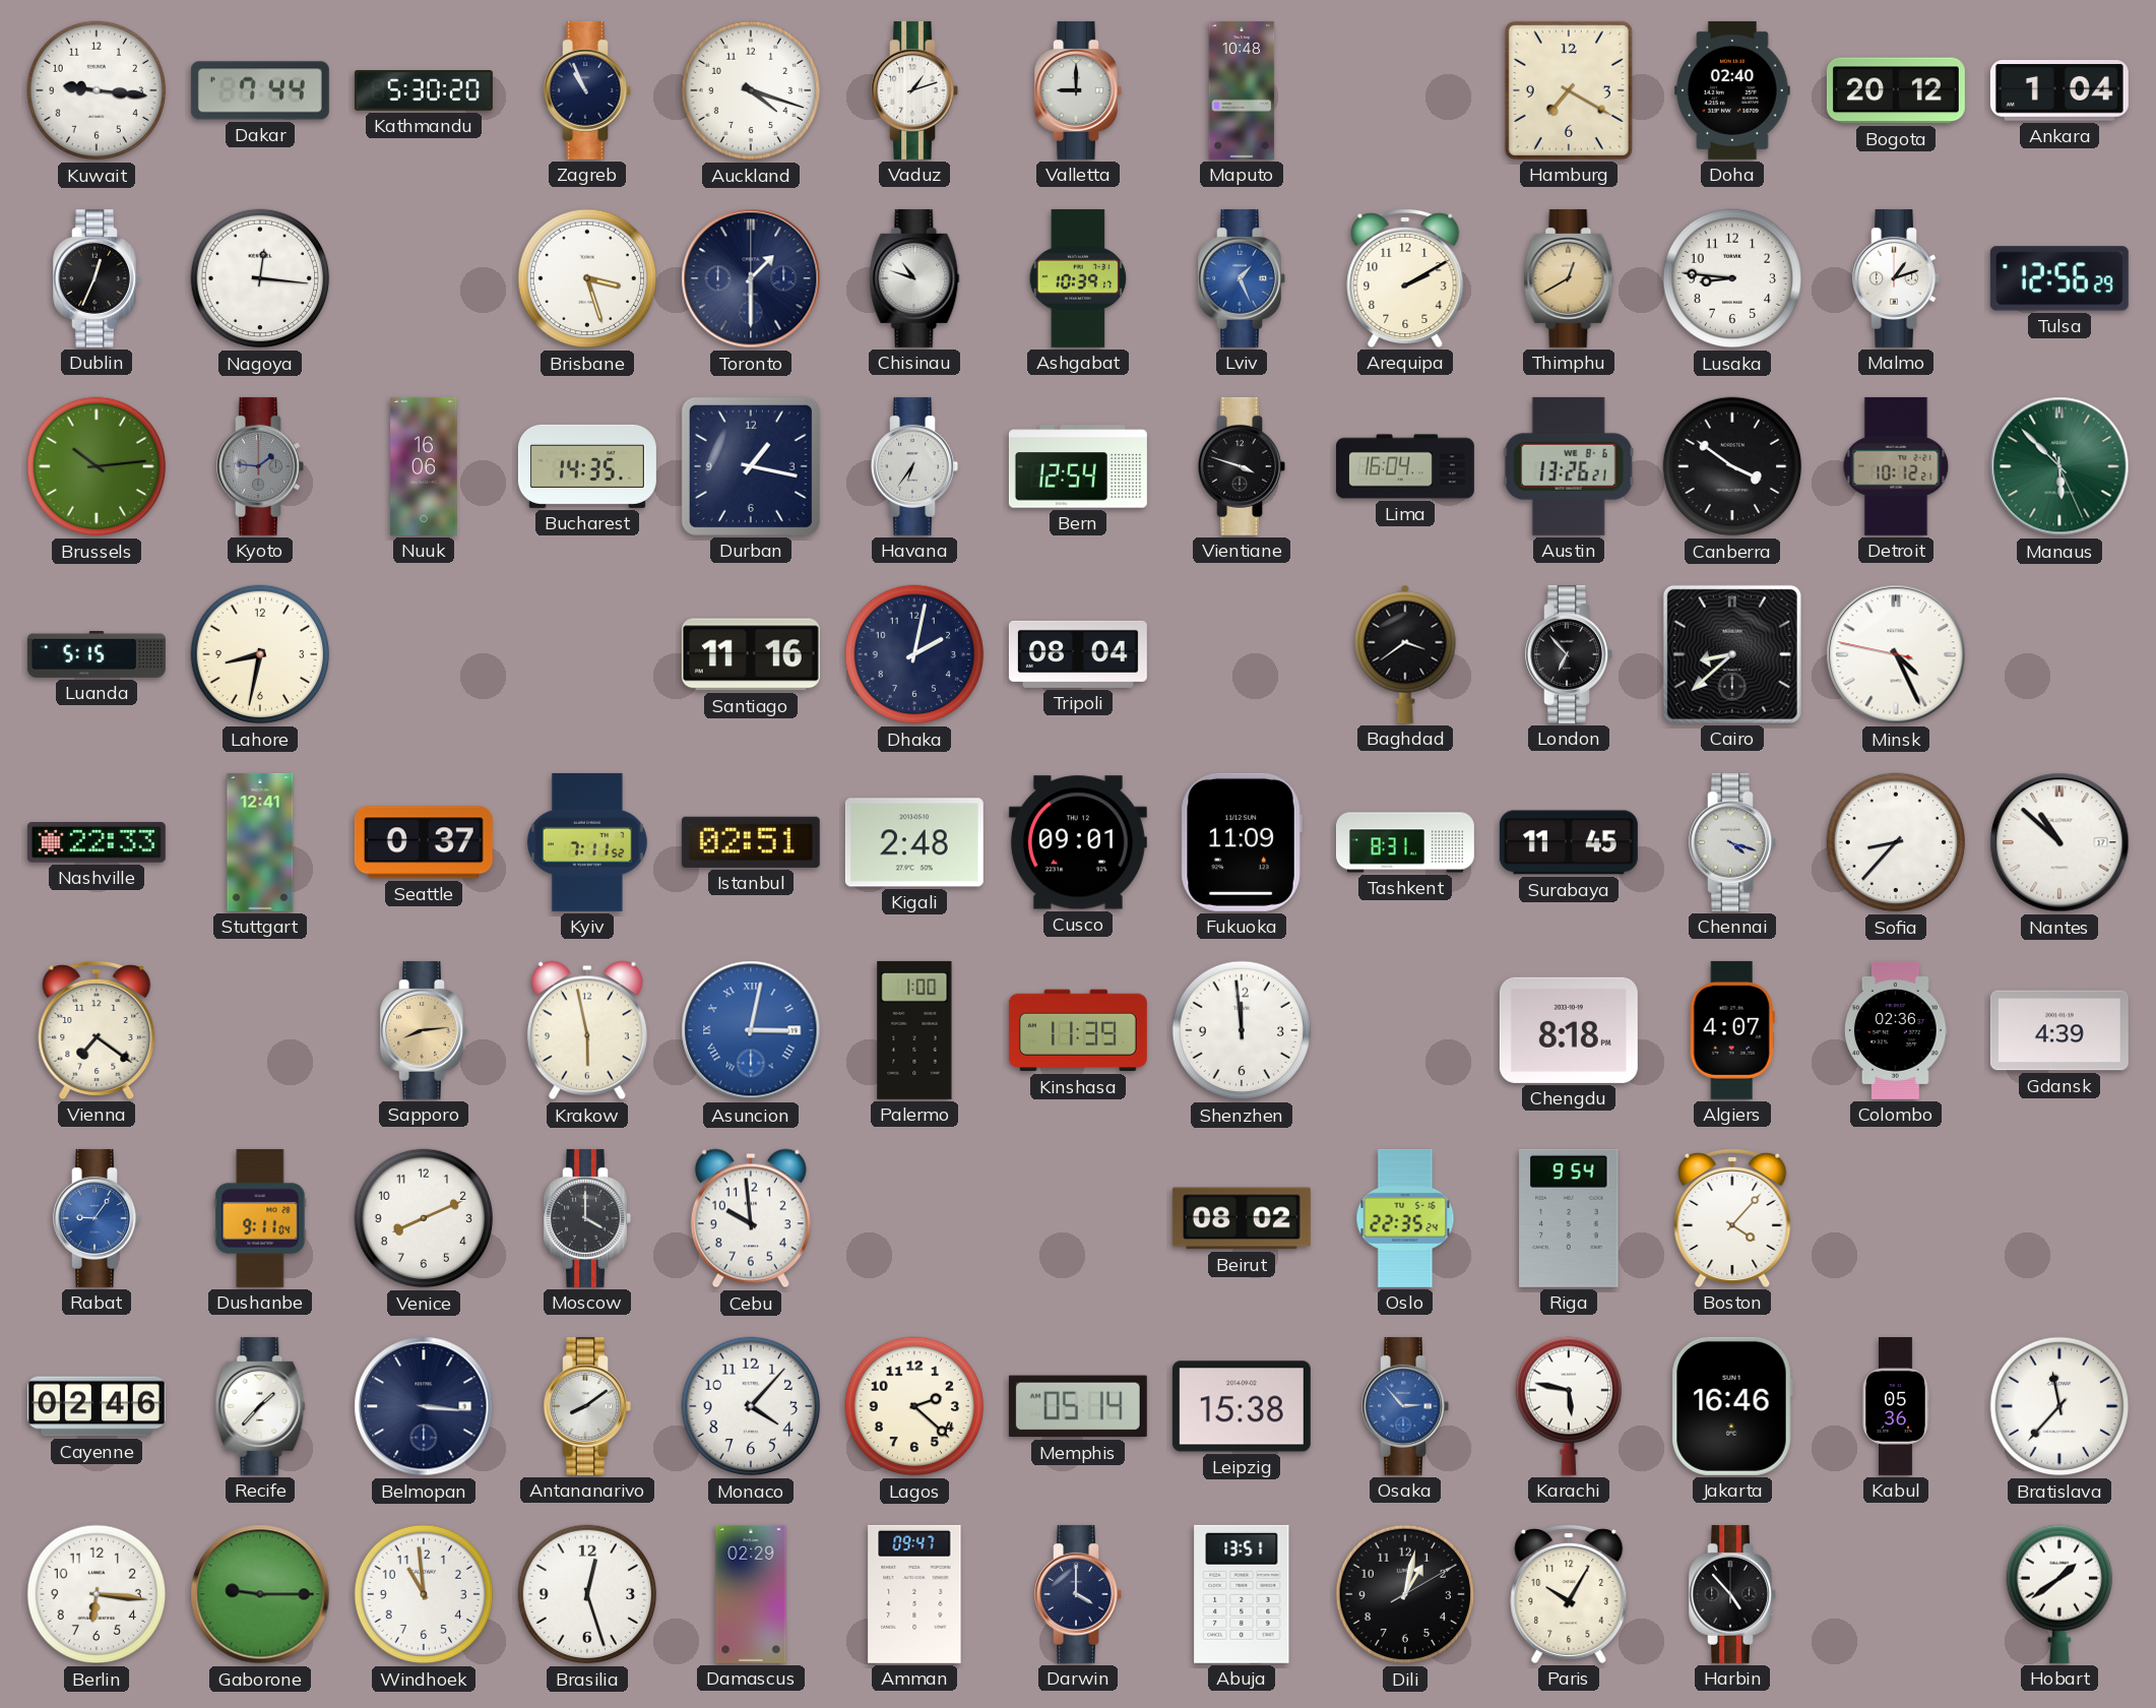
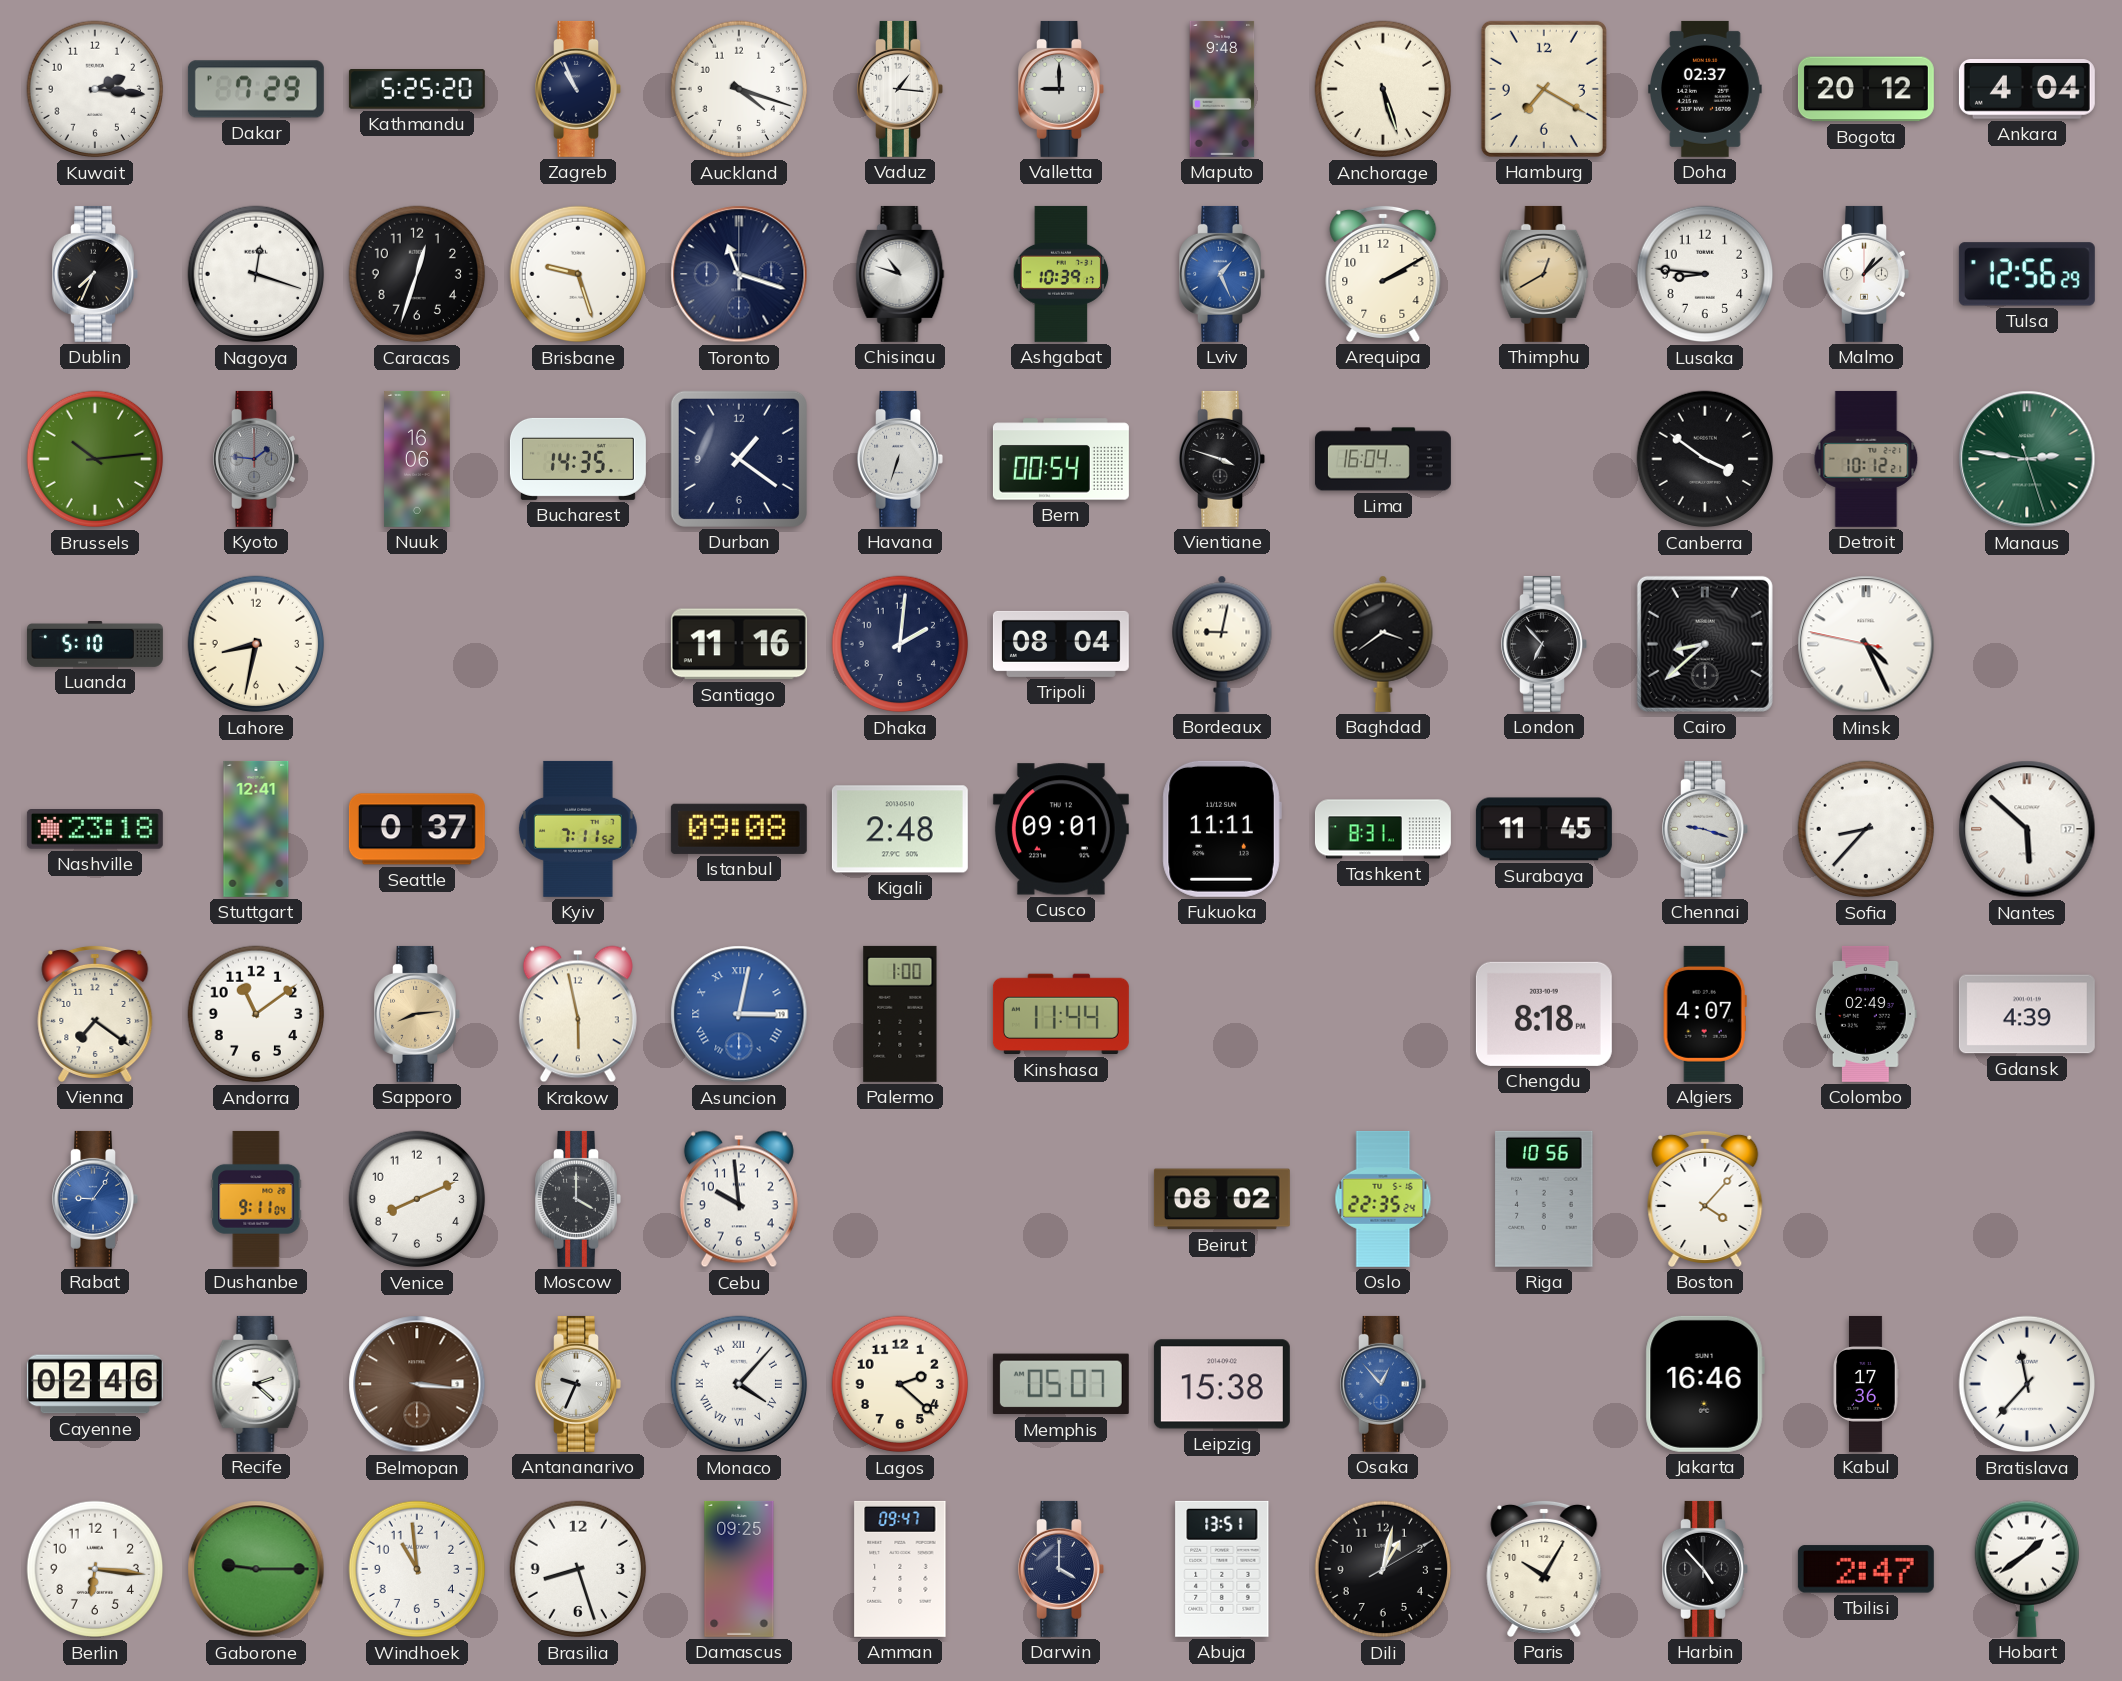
Kuwait: 9:16 -> 2:16 (95, 89)
Dakar: 7:44 -> 7:29 (256, 89)
Kathmandu: 5:30 -> 5:25 (417, 90)
Vaduz: 1:12 -> 1:16 (900, 89)
Maputo: 10:48 -> 9:48 (1222, 89)
Anchorage: none -> 5:27 (1383, 89)
Doha: 02:40 -> 02:37 (1706, 89)
Ankara: 1:04 -> 4:04 (2027, 90)
Dublin: 12:34 -> 7:34 (95, 274)
Nagoya: 12:16 -> 12:18 (256, 274)
Caracas: none -> 12:33 (417, 274)
Brisbane: 3:27 -> 9:27 (578, 274)
Toronto: 1:30 -> 11:18 (739, 274)
Malmo: 1:12 -> 1:08 (1866, 274)
Durban: 1:17 -> 1:21 (739, 459)
Havana: 6:36 -> 6:33 (900, 459)
Bern: 12:54 -> 00:54 (1061, 459)
Austin: 13:26 -> none (1569, 466)
Manaus: 5:52 -> 2:46 (2027, 459)
Luanda: 5:15 -> 5:10 (95, 645)
Dhaka: 2:02 -> 2:01 (900, 644)
Bordeaux: none -> 9:02 (1222, 644)
Nashville: 22:33 -> 23:18 (95, 830)
Istanbul: 02:51 -> 09:08 (739, 829)
Fukuoka: 11:09 -> 11:11 (1222, 829)
Chennai: 4:18 -> 9:18 (1705, 829)
Nantes: 10:52 -> 5:52 (2027, 829)
Andorra: none -> 11:09 (256, 1014)
Kinshasa: 11:39 -> 11:44 (1061, 1014)
Shenzhen: 11:59 -> none (1242, 1030)
Colombo: 02:36 -> 02:49 (1866, 1014)
Riga: 9:54 -> 10:56 (1544, 1199)
Recife: 1:37 -> 2:22 (256, 1384)
Belmopan dial: navy -> brown (417, 1384)
Antananarivo: 8:09 -> 9:34 (578, 1384)
Monaco numerals: Arabic -> Roman (739, 1384)
Memphis: 05:14 -> 05:07 (1061, 1384)
Osaka: 2:53 -> 12:53 (1383, 1384)
Karachi: 5:47 -> none (1568, 1406)
Kabul: 05:36 -> 17:36 (1866, 1384)
Brasilia: 12:27 -> 8:27 (578, 1569)
Damascus: 02:29 -> 09:25 (739, 1569)
Tbilisi: none -> 2:47 (1866, 1569)
